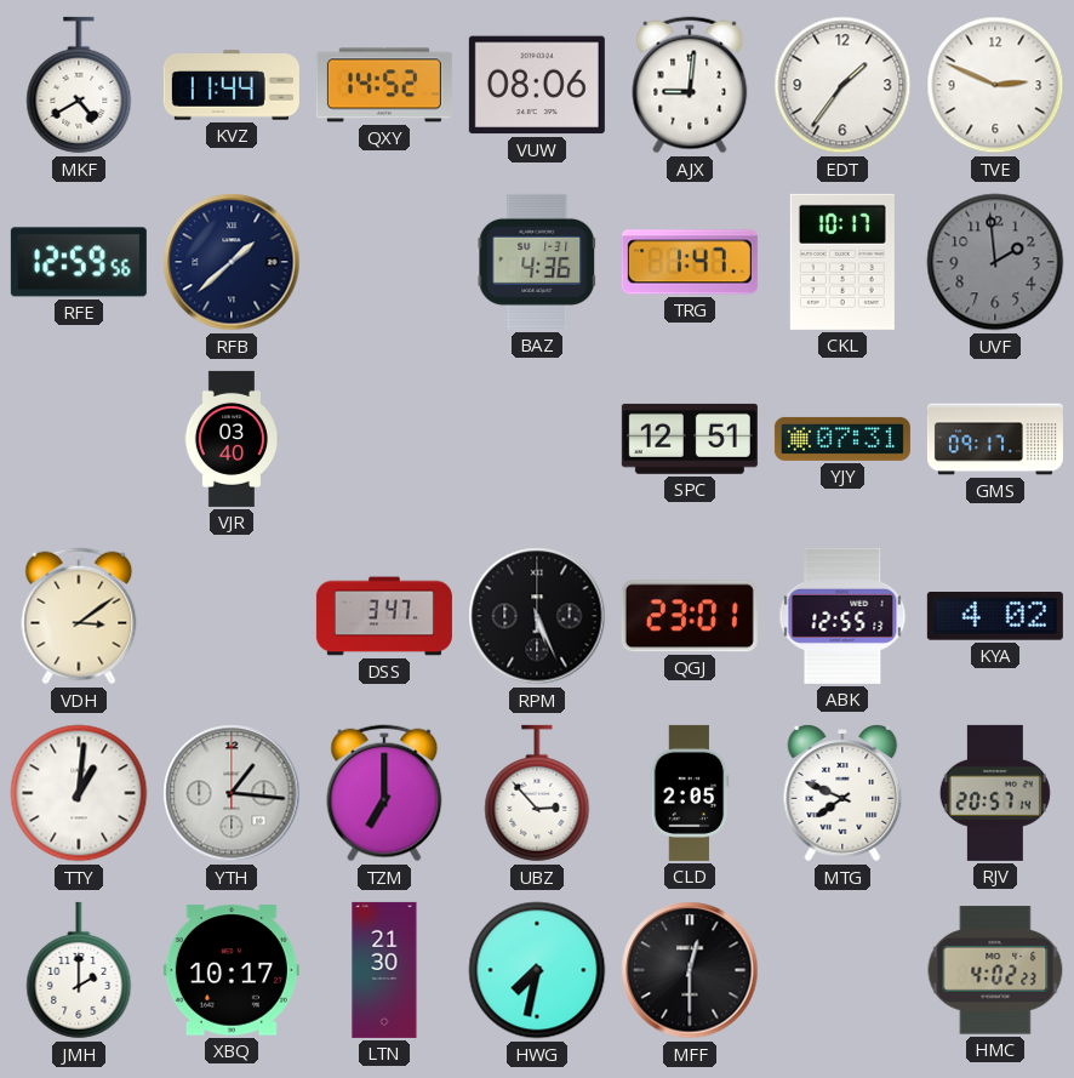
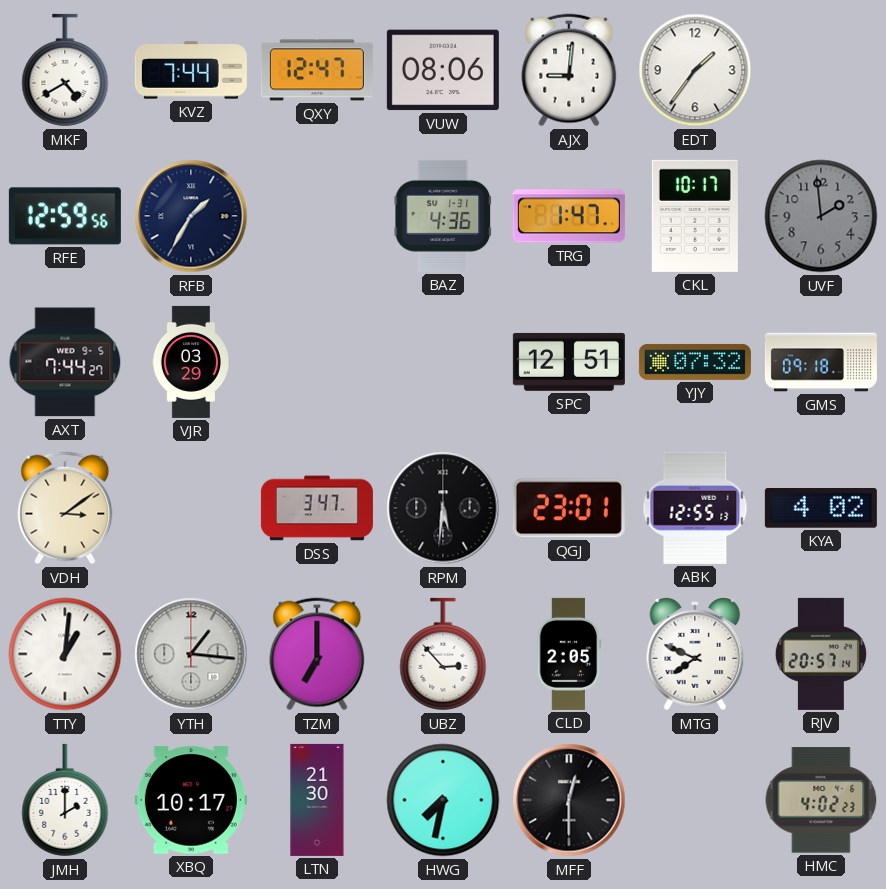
KVZ: 11:44 -> 7:44 (191, 70)
QXY: 14:52 -> 12:47 (317, 70)
TVE: 2:49 -> none (995, 85)
RFB: 1:38 -> 1:35 (191, 216)
AXT: none -> 7:44 (65, 362)
VJR: 03:40 -> 03:29 (191, 362)
YJY: 07:31 -> 07:32 (695, 362)
GMS: 09:17 -> 09:18 (821, 362)
RPM: 5:26 -> 5:31 (443, 508)
